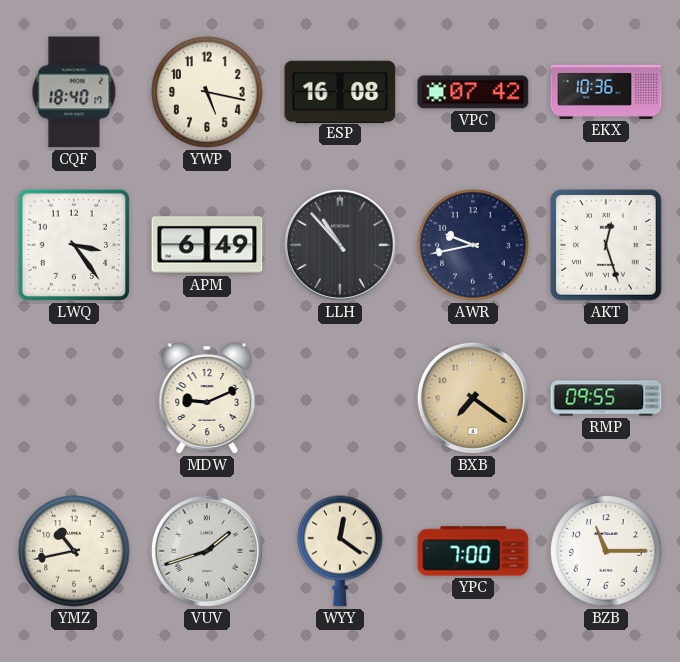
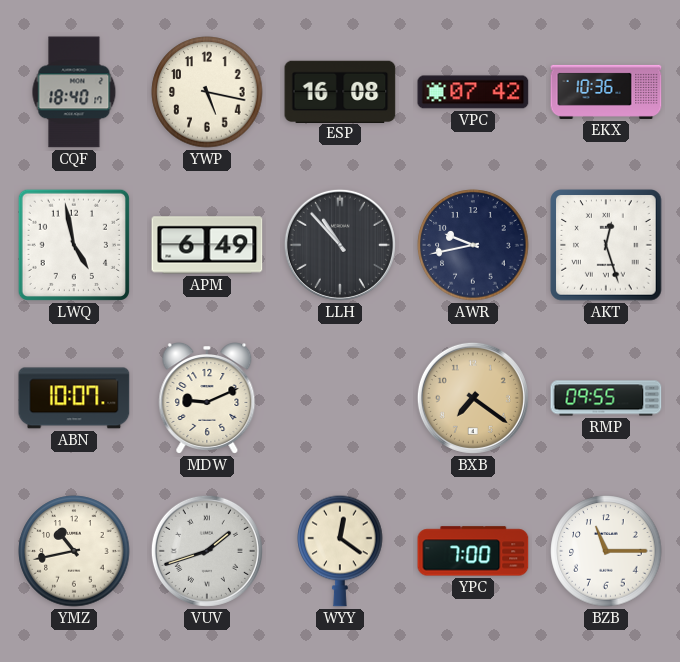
LWQ: 3:24 -> 4:58 (74, 245)
ABN: none -> 10:07 (74, 398)
